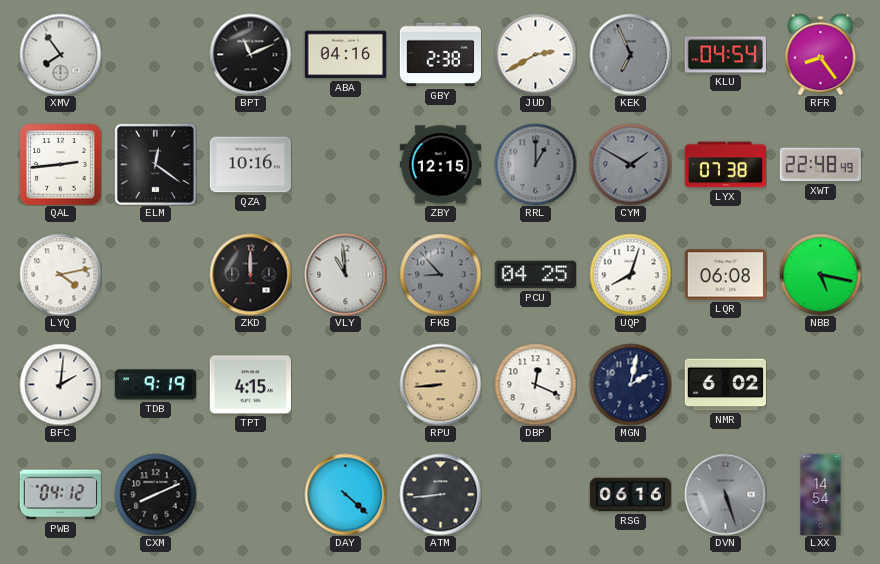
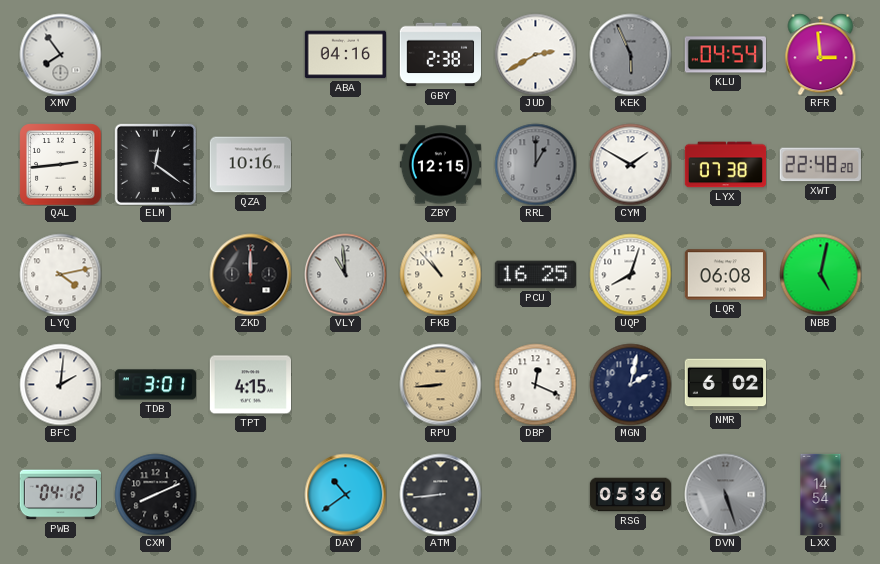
BPT: 11:11 -> none (250, 54)
KEK: 6:56 -> 5:56 (630, 54)
RFR: 8:24 -> 2:59 (821, 54)
CYM dial: grey -> white (630, 164)
XWT: 22:48:49 -> 22:48:20 (820, 165)
FKB: 8:53 -> 10:53 (440, 274)
FKB dial: grey -> cream (440, 274)
PCU: 04:25 -> 16:25 (535, 275)
NBB: 5:17 -> 5:02 (820, 274)
TDB: 9:19 -> 3:01 (155, 385)
DAY: 4:22 -> 10:39 (345, 494)
RSG: 06:16 -> 05:36 (630, 495)
